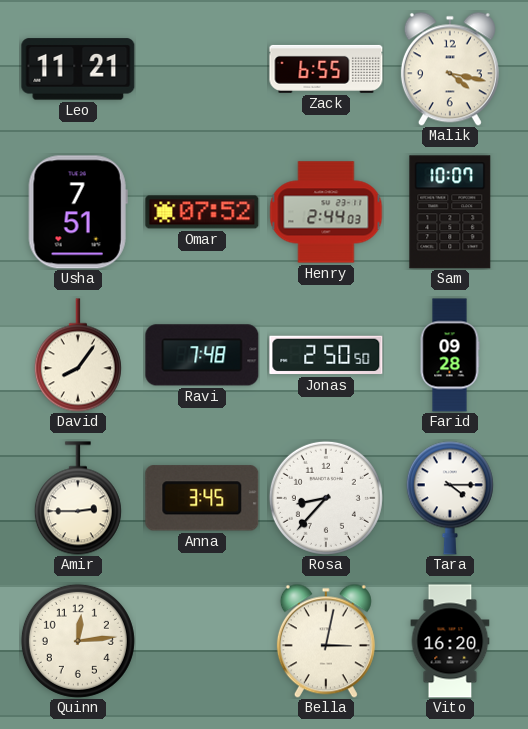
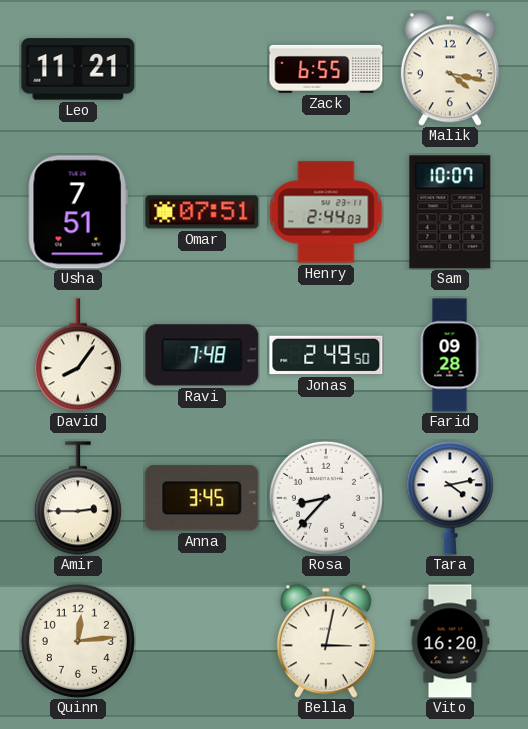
Omar: 07:52 -> 07:51 (202, 212)
Jonas: 2:50 -> 2:49 (326, 355)
Tara: 4:15 -> 4:13 (450, 498)
